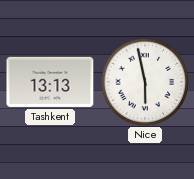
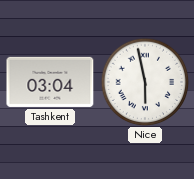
Tashkent: 13:13 -> 03:04 (50, 82)
